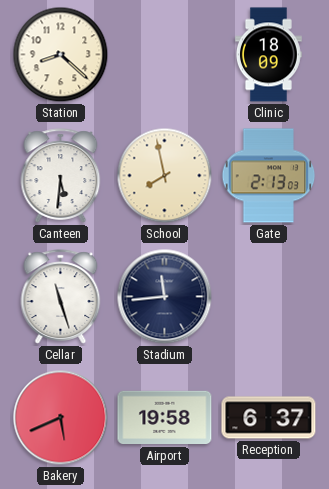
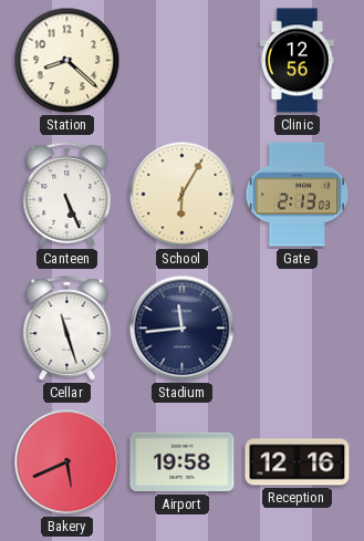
Clinic: 18:09 -> 12:56 (297, 61)
Canteen: 5:31 -> 5:26 (67, 195)
School: 7:58 -> 6:05 (183, 195)
Reception: 6:37 -> 12:16 (298, 462)
